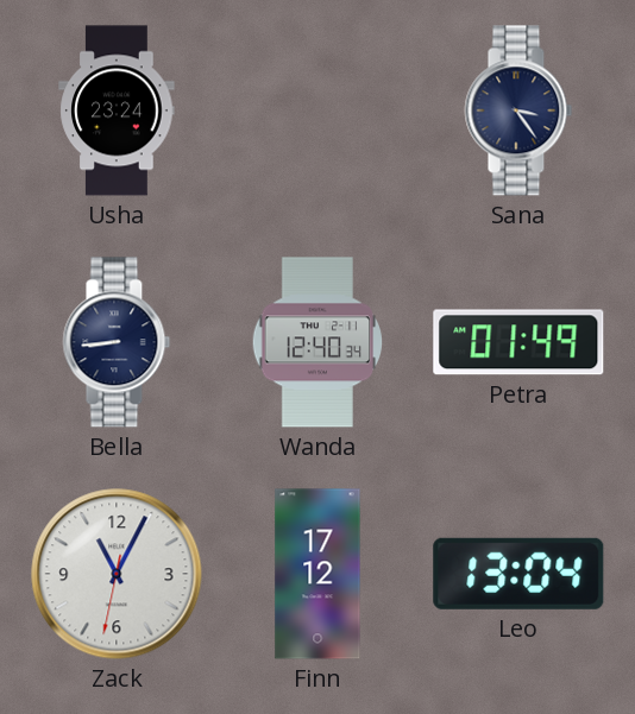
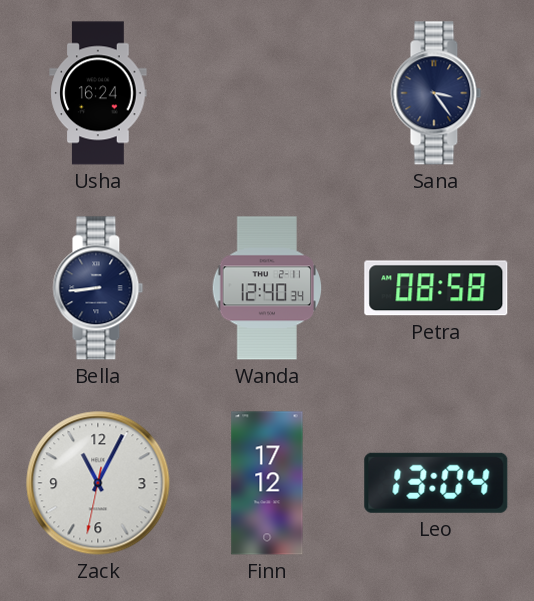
Usha: 23:24 -> 16:24 (98, 93)
Petra: 01:49 -> 08:58 (436, 288)
